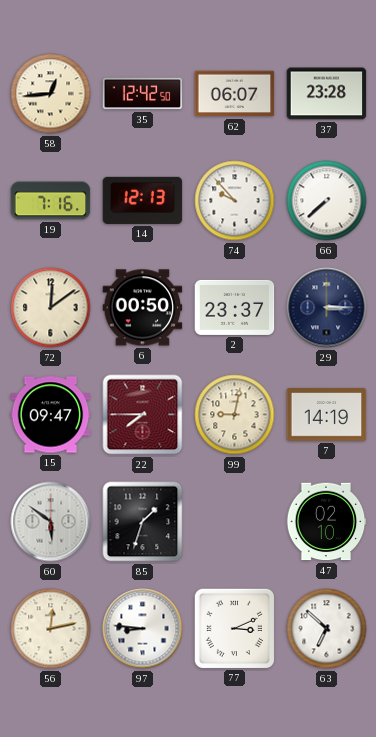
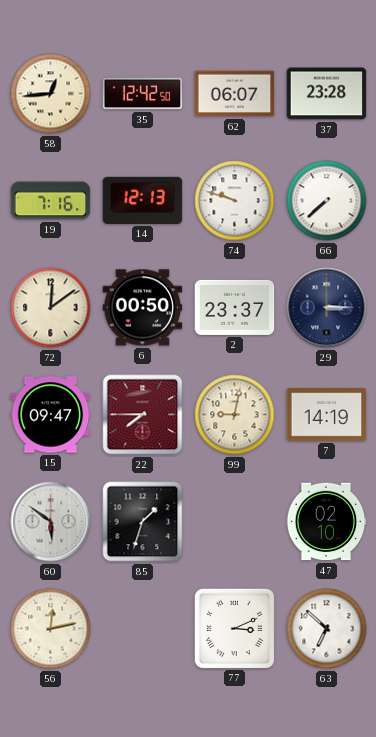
74: 9:53 -> 9:48 (235, 201)
97: 8:46 -> none (143, 629)
